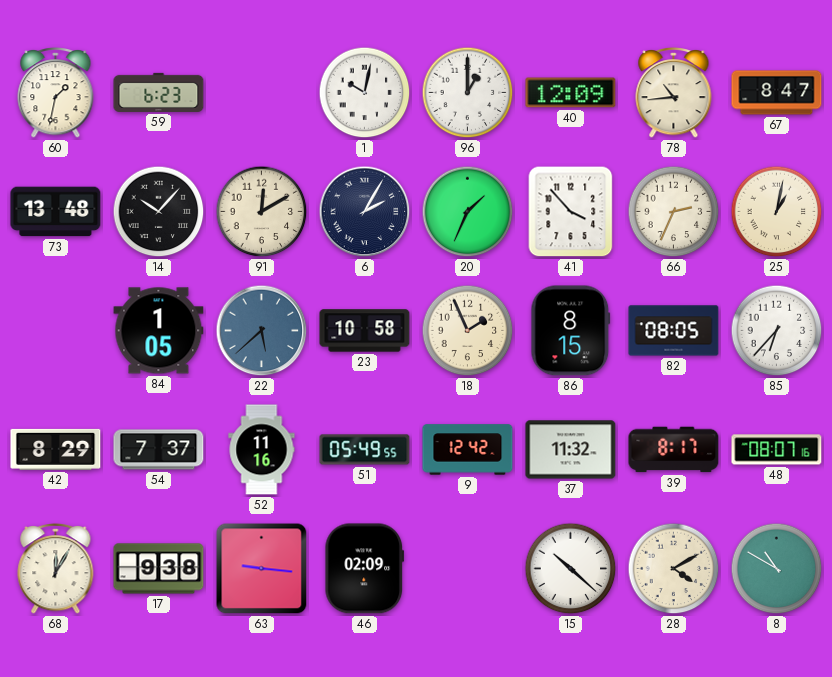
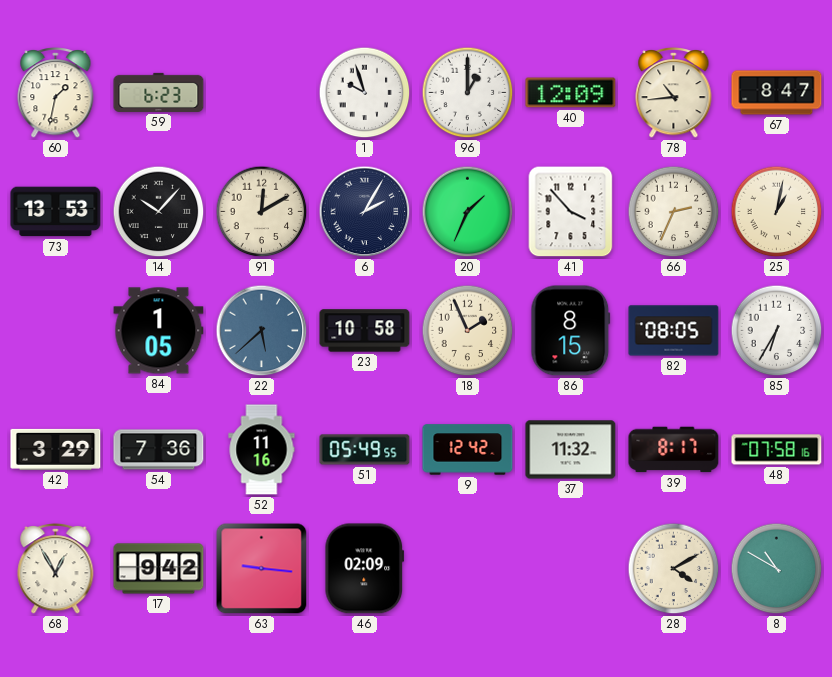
1: 10:02 -> 9:57 (365, 93)
73: 13:48 -> 13:53 (56, 212)
85: 6:37 -> 6:35 (777, 331)
42: 8:29 -> 3:29 (56, 449)
54: 7:37 -> 7:36 (159, 450)
48: 08:07 -> 07:58 (777, 450)
68: 12:05 -> 12:55 (56, 569)
17: 9:38 -> 9:42 (159, 569)
15: 10:22 -> none (571, 569)
